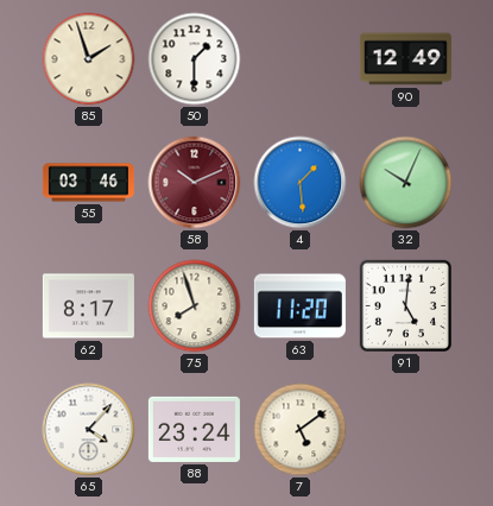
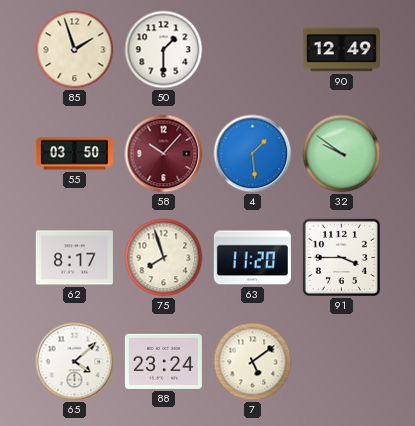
55: 03:46 -> 03:50 (74, 154)
58: 10:11 -> 10:07 (164, 154)
32: 10:04 -> 9:51 (342, 154)
91: 5:01 -> 3:45 (341, 257)
65: 4:07 -> 4:08 (75, 362)
